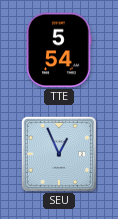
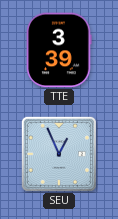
TTE: 5:54 -> 3:39 (59, 50)
